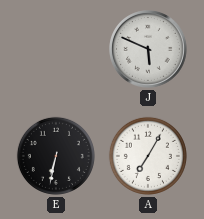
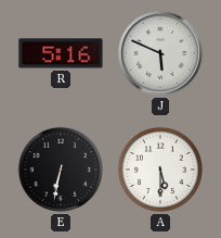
R: none -> 5:16 (61, 53)
A: 7:05 -> 5:30 (160, 170)
